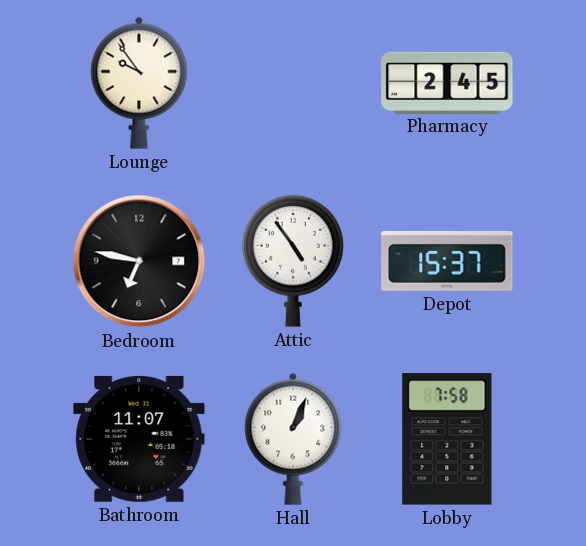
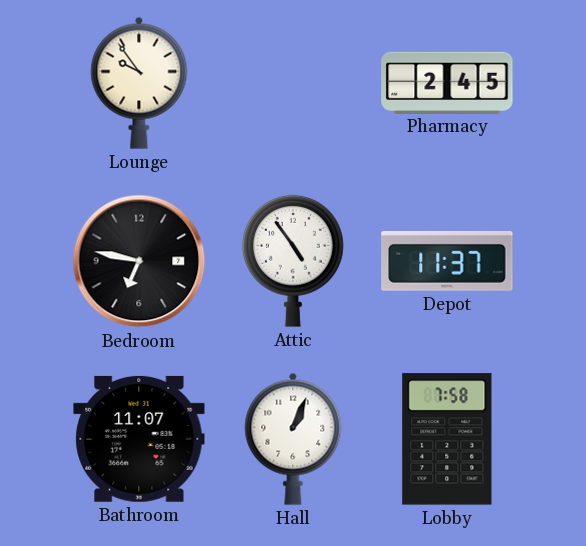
Depot: 15:37 -> 11:37 (447, 261)
